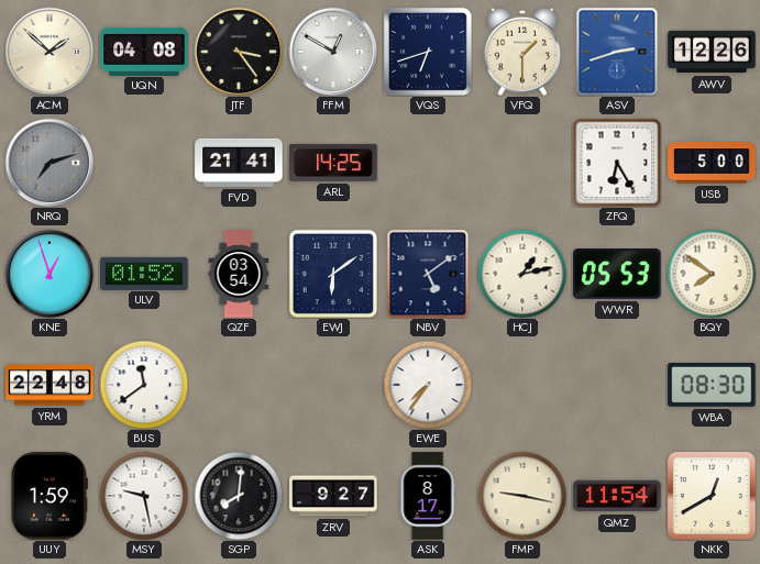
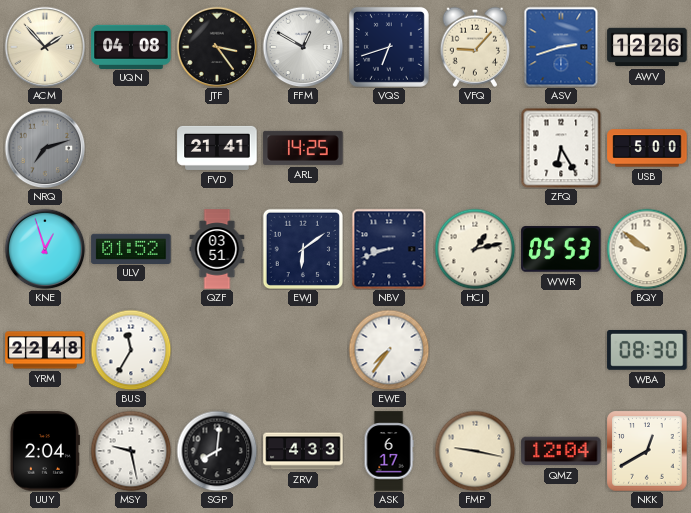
ACM: 1:52 -> 1:53 (45, 47)
VFQ: 1:30 -> 9:07 (474, 47)
QZF: 03:54 -> 03:51 (217, 249)
NBV: 5:09 -> 8:42 (389, 249)
BQY: 7:51 -> 9:51 (647, 249)
BUS: 11:39 -> 11:35 (131, 350)
UUY: 1:59 -> 2:04 (44, 451)
ZRV: 9:27 -> 4:33 (303, 451)
ASK: 8:17 -> 6:17 (389, 451)
QMZ: 11:54 -> 12:04 (561, 451)
